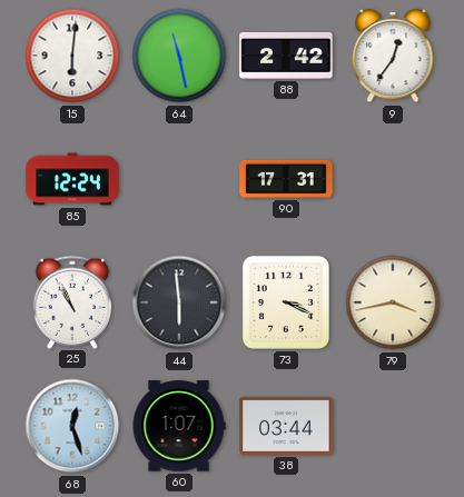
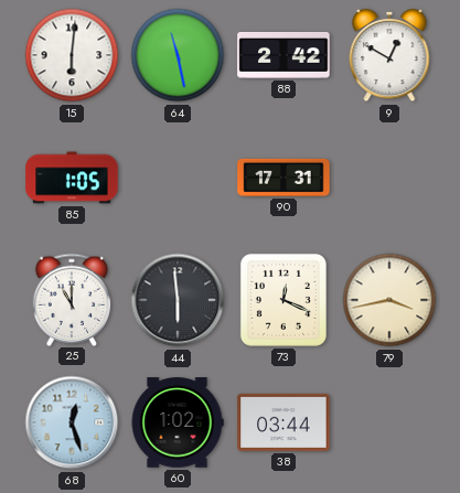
9: 12:36 -> 12:50 (389, 55)
85: 12:24 -> 1:05 (72, 178)
25: 10:56 -> 11:00 (72, 299)
73: 3:19 -> 12:19 (284, 300)
60: 1:07 -> 1:02 (178, 422)
